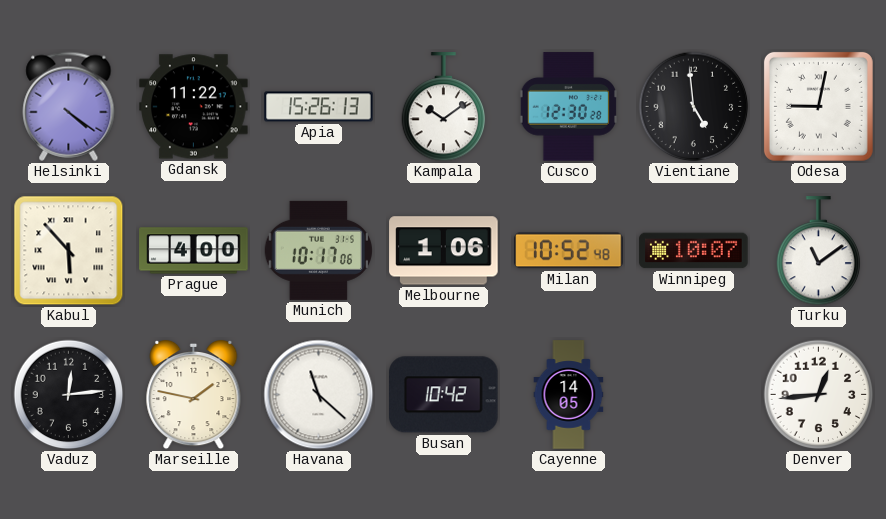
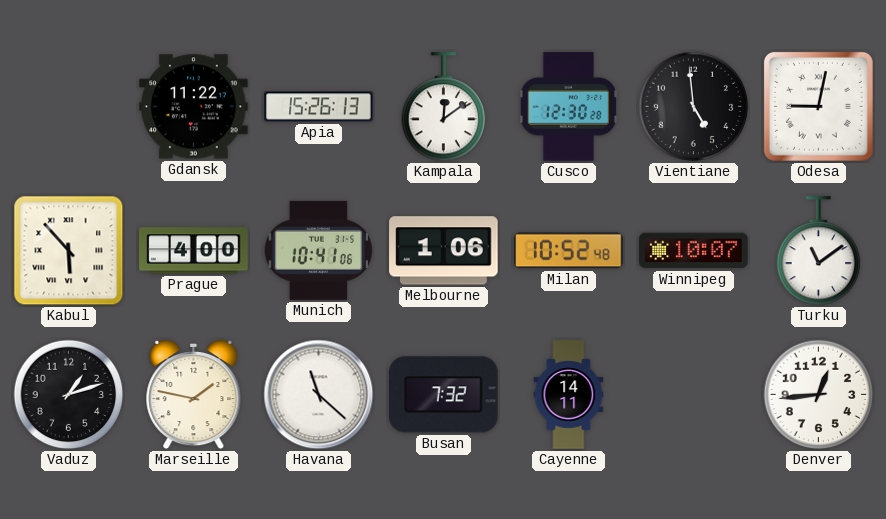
Helsinki: 4:21 -> none (69, 106)
Kampala: 10:09 -> 12:09 (444, 107)
Munich: 10:17 -> 10:41 (318, 250)
Vaduz: 12:14 -> 1:12 (69, 395)
Busan: 10:42 -> 7:32 (444, 395)
Cayenne: 14:05 -> 14:11 (569, 395)
